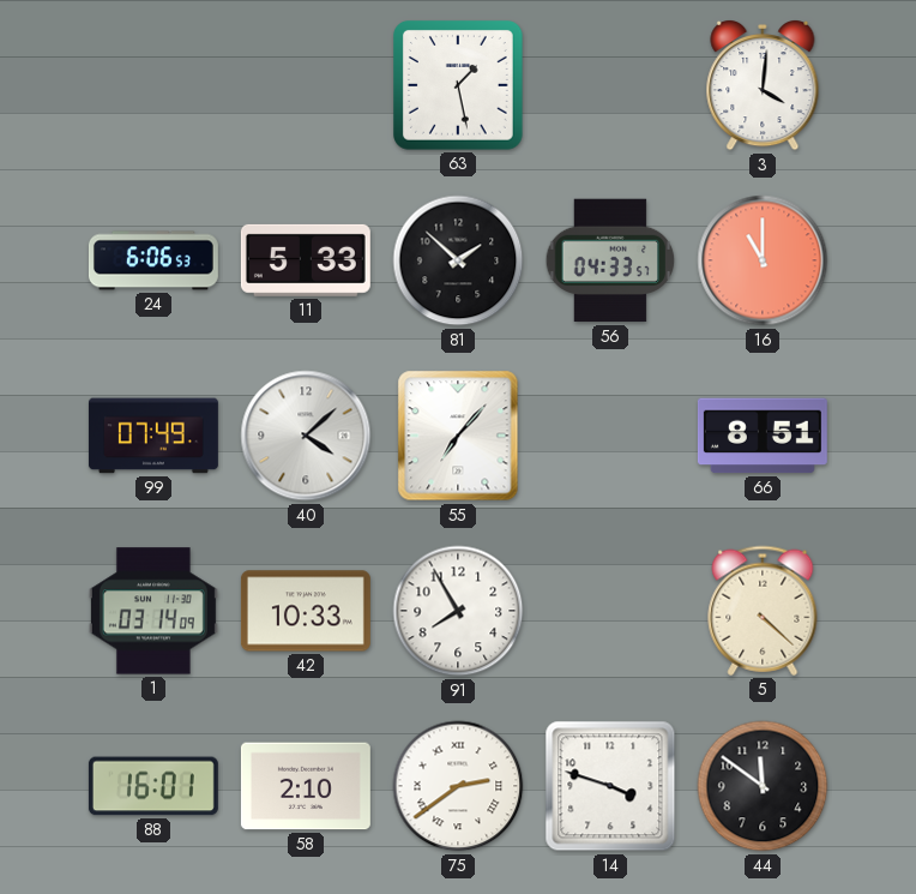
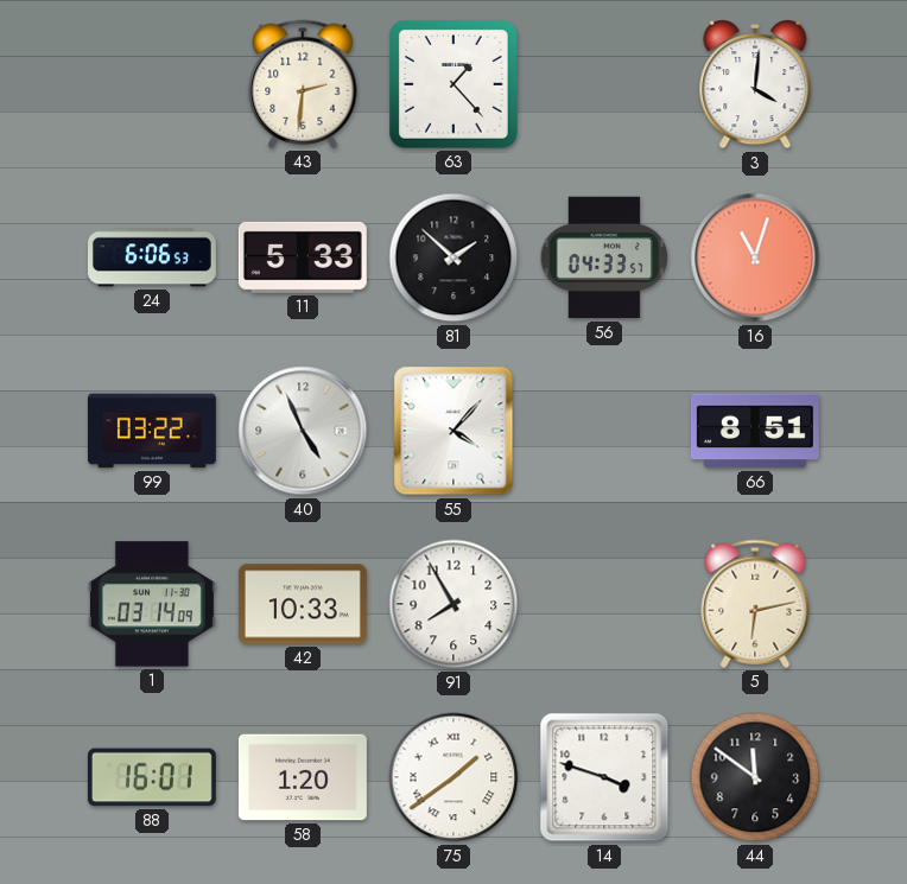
43: none -> 2:31 (303, 84)
63: 1:28 -> 1:23 (455, 85)
16: 11:00 -> 11:03 (755, 257)
99: 07:49 -> 03:22 (152, 431)
40: 4:08 -> 4:56 (303, 431)
55: 7:07 -> 4:07 (453, 431)
5: 4:22 -> 6:13 (755, 604)
58: 2:10 -> 1:20 (303, 777)
75: 2:39 -> 1:39 (453, 777)
